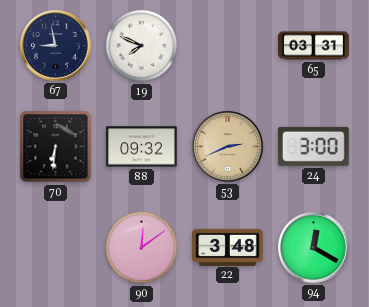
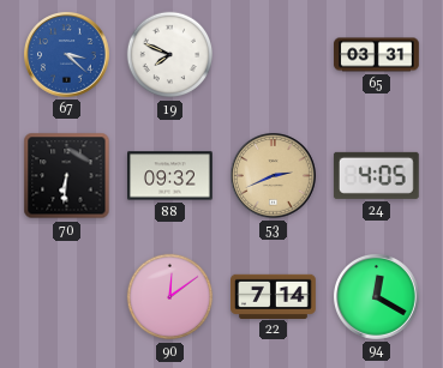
67: 8:58 -> 3:22 (67, 55)
67 dial: navy -> blue (67, 55)
24: 3:00 -> 4:05 (376, 175)
22: 3:48 -> 7:14 (274, 296)
